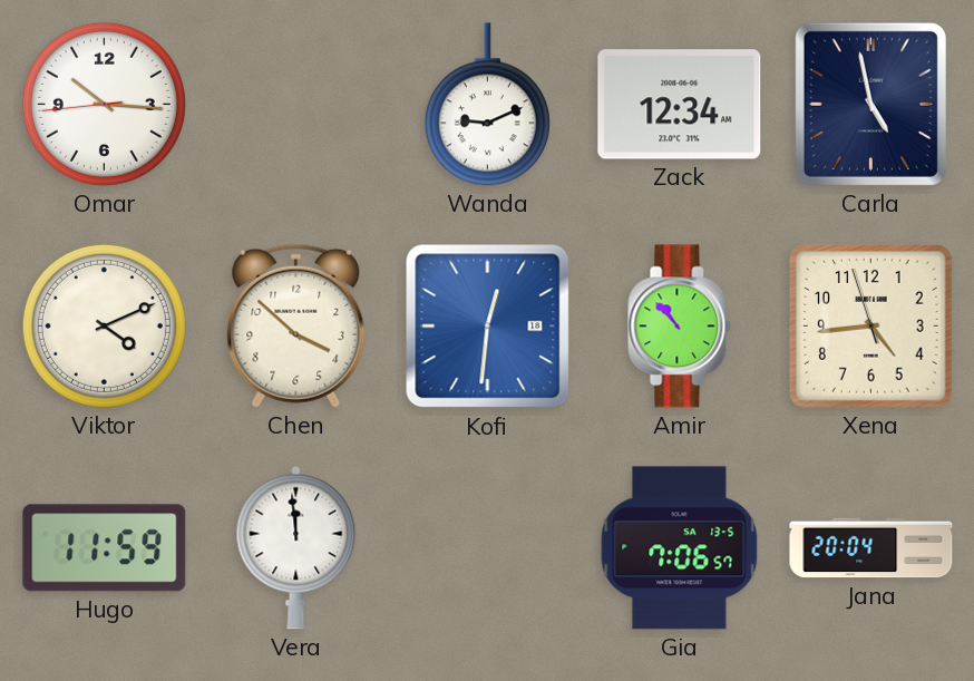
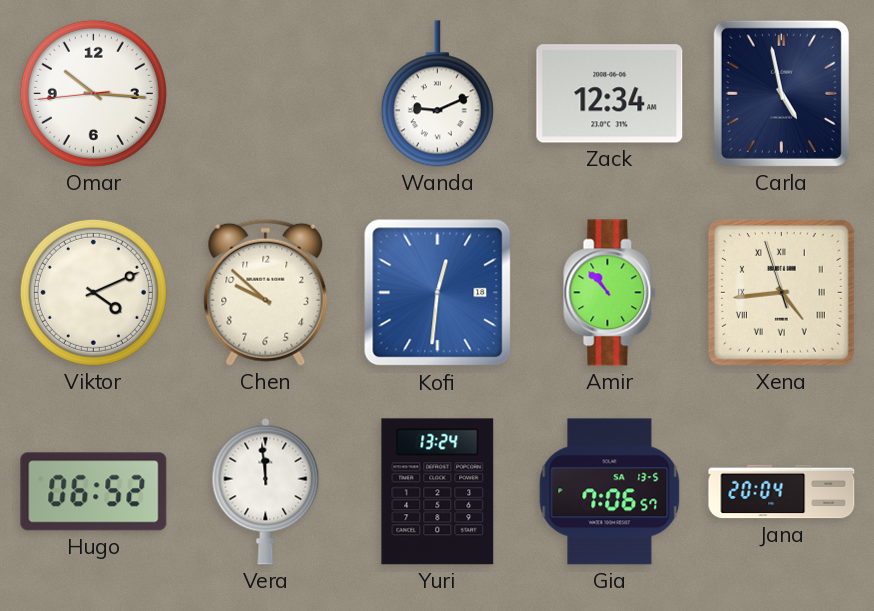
Chen: 3:52 -> 9:52 (266, 292)
Xena numerals: Arabic -> Roman (782, 293)
Hugo: 11:59 -> 06:52 (94, 492)
Yuri: none -> 13:24 (438, 492)
